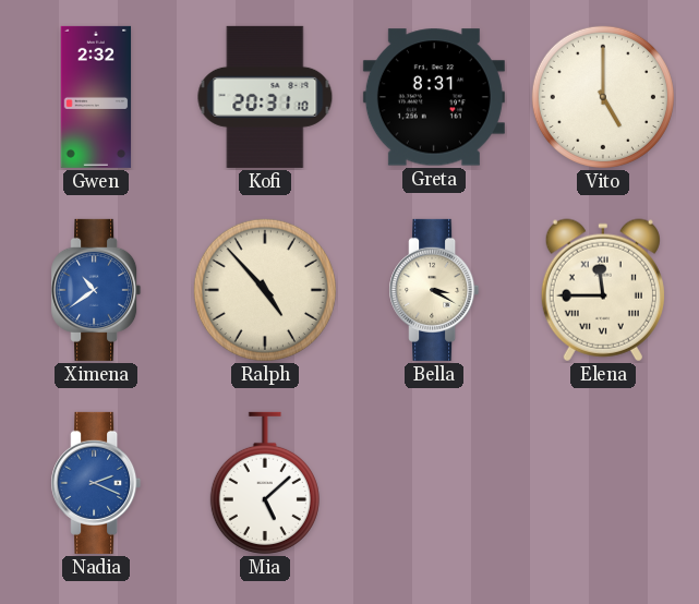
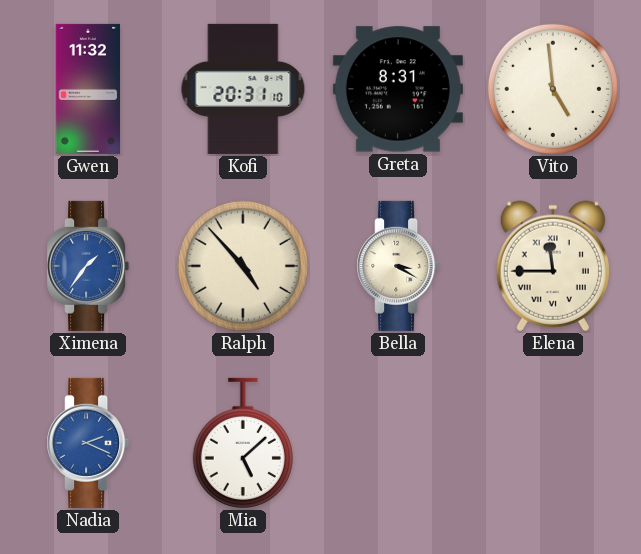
Gwen: 2:32 -> 11:32 (88, 89)
Vito: 5:00 -> 4:59 (553, 89)
Ximena: 10:39 -> 1:36 (88, 266)
